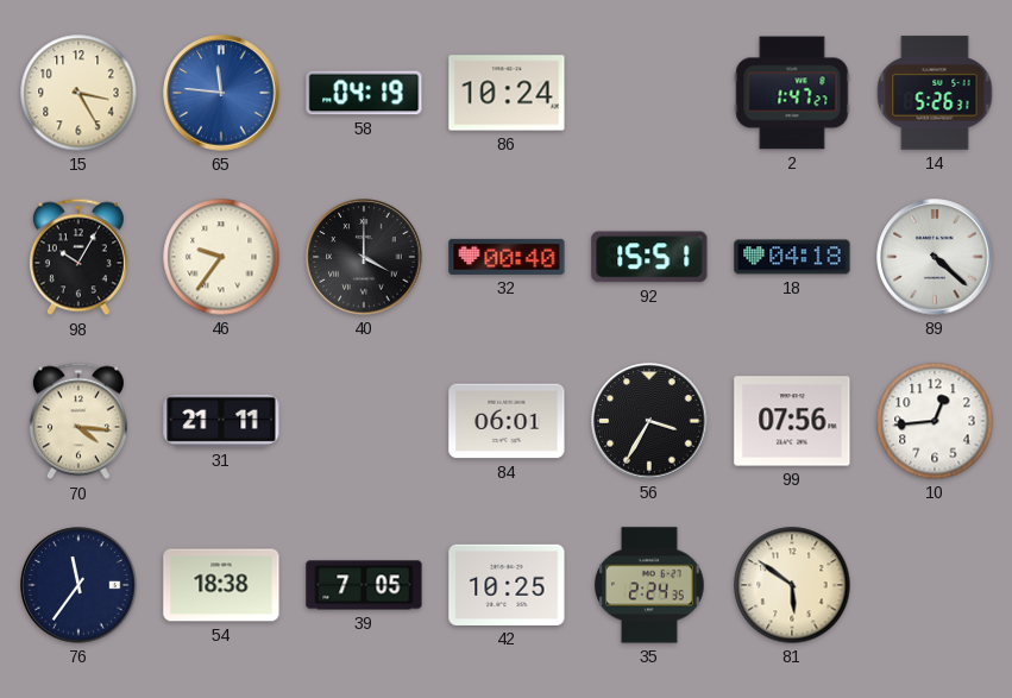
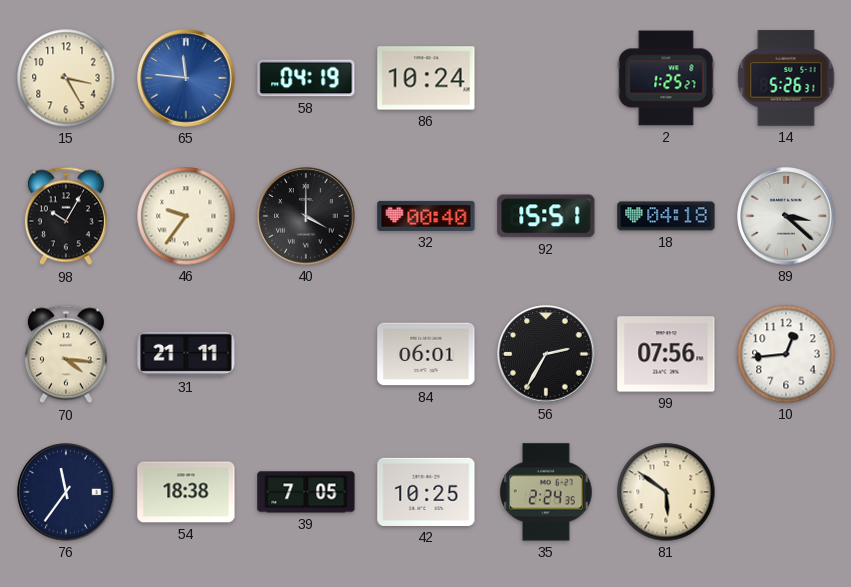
2: 1:47 -> 1:25 (666, 78)
89: 4:22 -> 3:22 (786, 216)
56: 3:35 -> 2:35 (546, 354)
